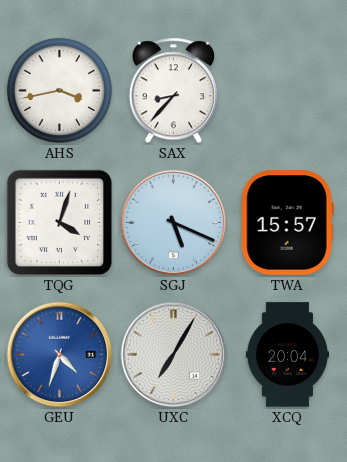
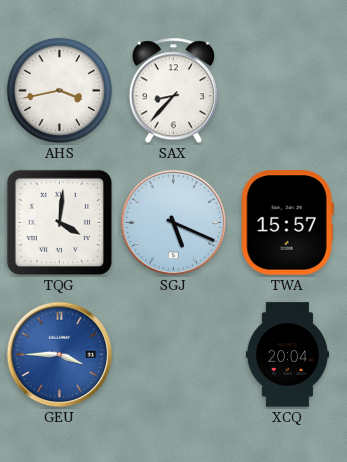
TQG: 4:03 -> 4:01 (59, 222)
GEU: 4:33 -> 3:45 (60, 355)
UXC: 7:05 -> none (174, 355)
